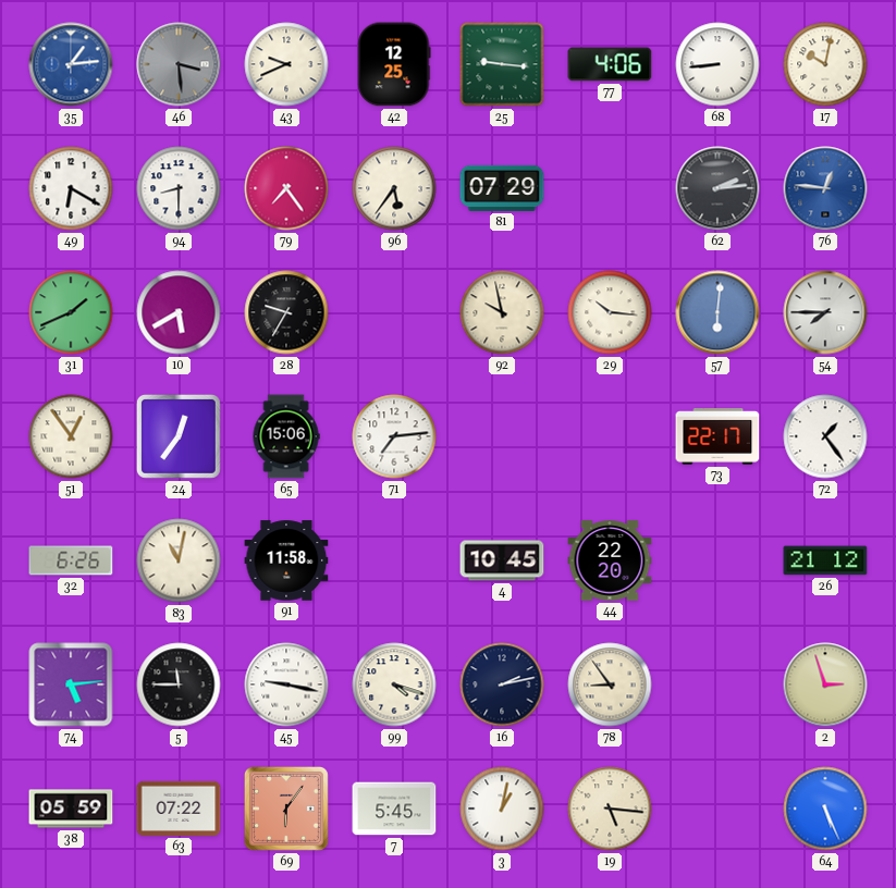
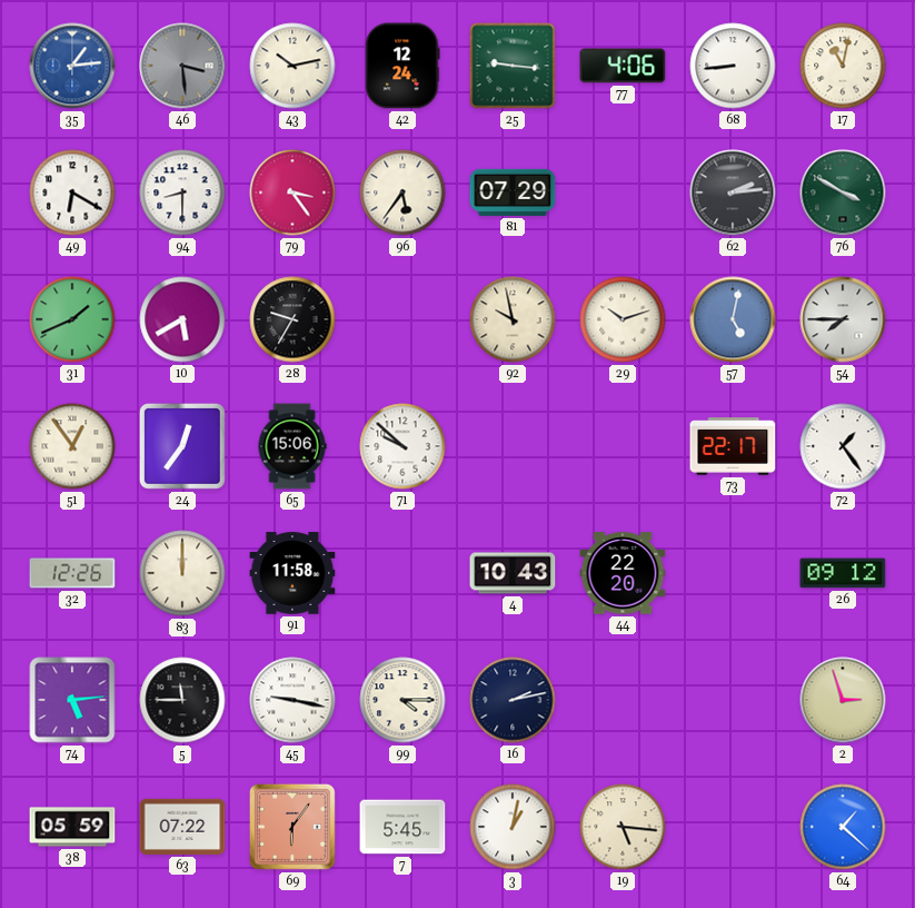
43: 9:41 -> 10:13 (292, 66)
42: 12:25 -> 12:24 (402, 66)
17: 10:02 -> 11:02 (843, 66)
79: 7:24 -> 3:24 (292, 193)
76: 12:46 -> 3:50 (843, 193)
76 dial: blue -> green (843, 193)
29: 10:16 -> 10:12 (623, 319)
57: 6:01 -> 5:02 (733, 319)
71: 7:14 -> 9:52 (402, 446)
32: 6:26 -> 12:26 (72, 573)
83: 11:02 -> 12:00 (182, 573)
4: 10:45 -> 10:43 (513, 573)
26: 21:12 -> 09:12 (843, 573)
99: 4:18 -> 4:15 (402, 700)
78: 8:54 -> none (610, 684)
64: 5:26 -> 1:22 (843, 827)
